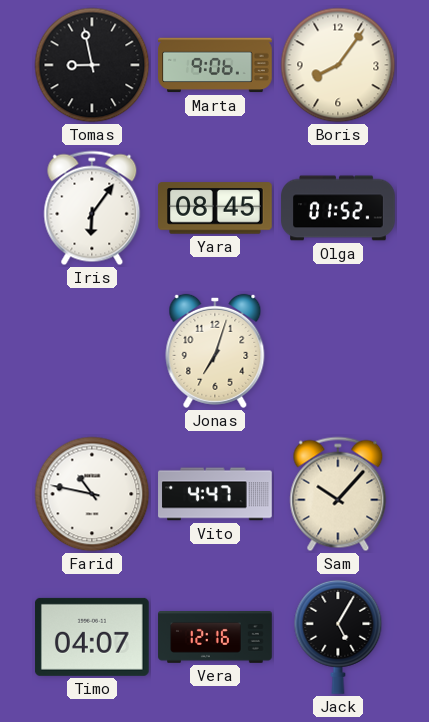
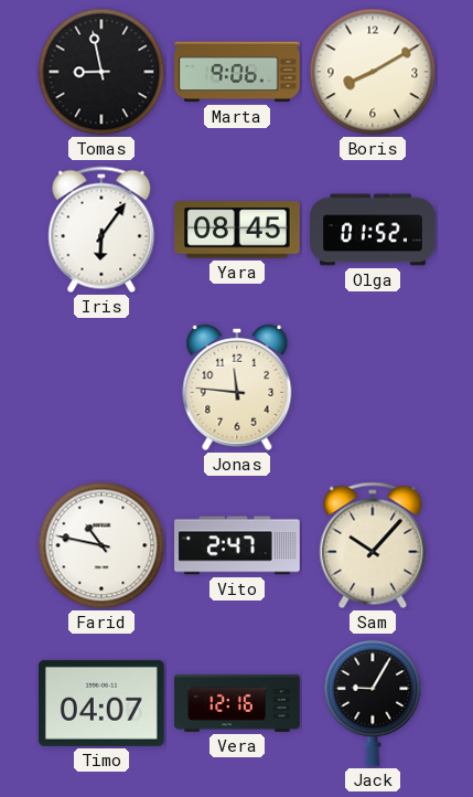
Boris: 8:06 -> 8:10 (373, 72)
Jonas: 7:03 -> 11:46 (237, 387)
Vito: 4:47 -> 2:47 (237, 545)
Jack: 5:05 -> 9:05 (373, 703)
